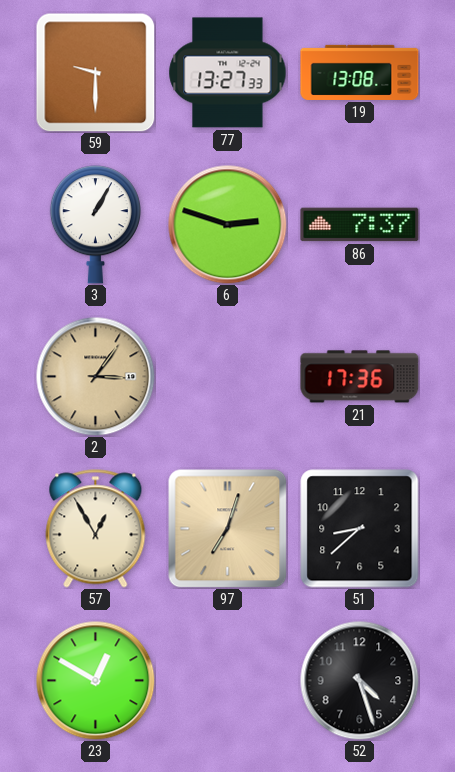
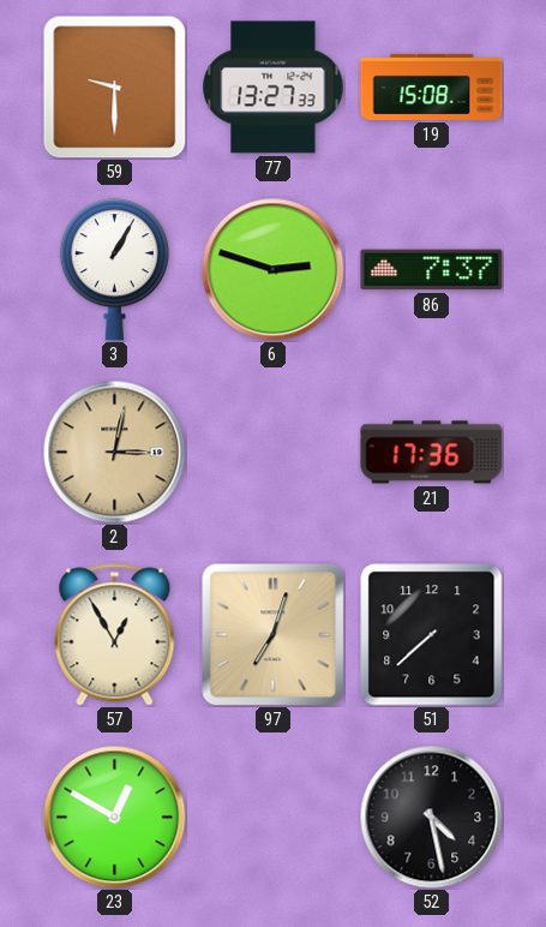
19: 13:08 -> 15:08 (432, 86)
2: 3:06 -> 3:02 (115, 453)
51: 8:38 -> 7:38 (432, 635)
52: 4:27 -> 4:28 (432, 818)
